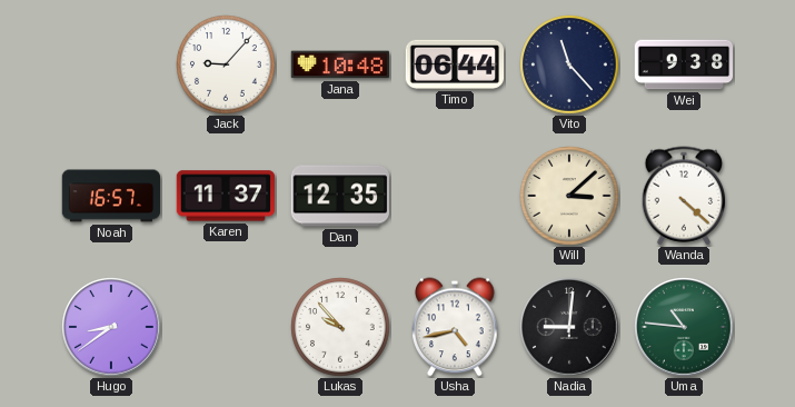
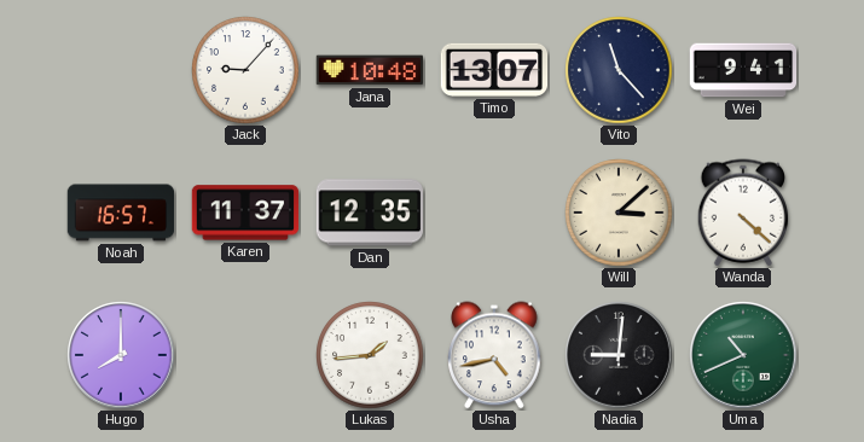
Timo: 06:44 -> 13:07 (494, 70)
Wei: 9:38 -> 9:41 (743, 70)
Hugo: 8:39 -> 8:00 (121, 355)
Lukas: 9:53 -> 1:44 (370, 355)
Uma: 10:46 -> 10:41 (743, 355)
